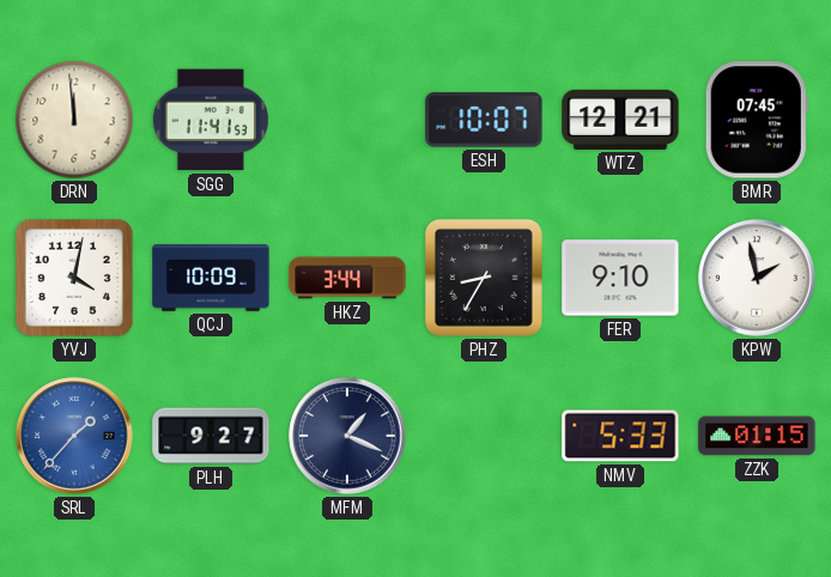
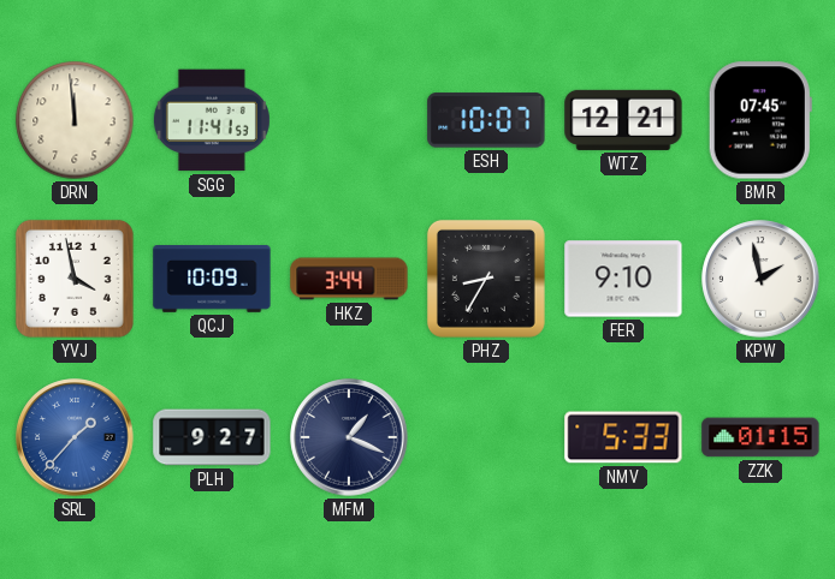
YVJ: 4:02 -> 3:58 (75, 279)
